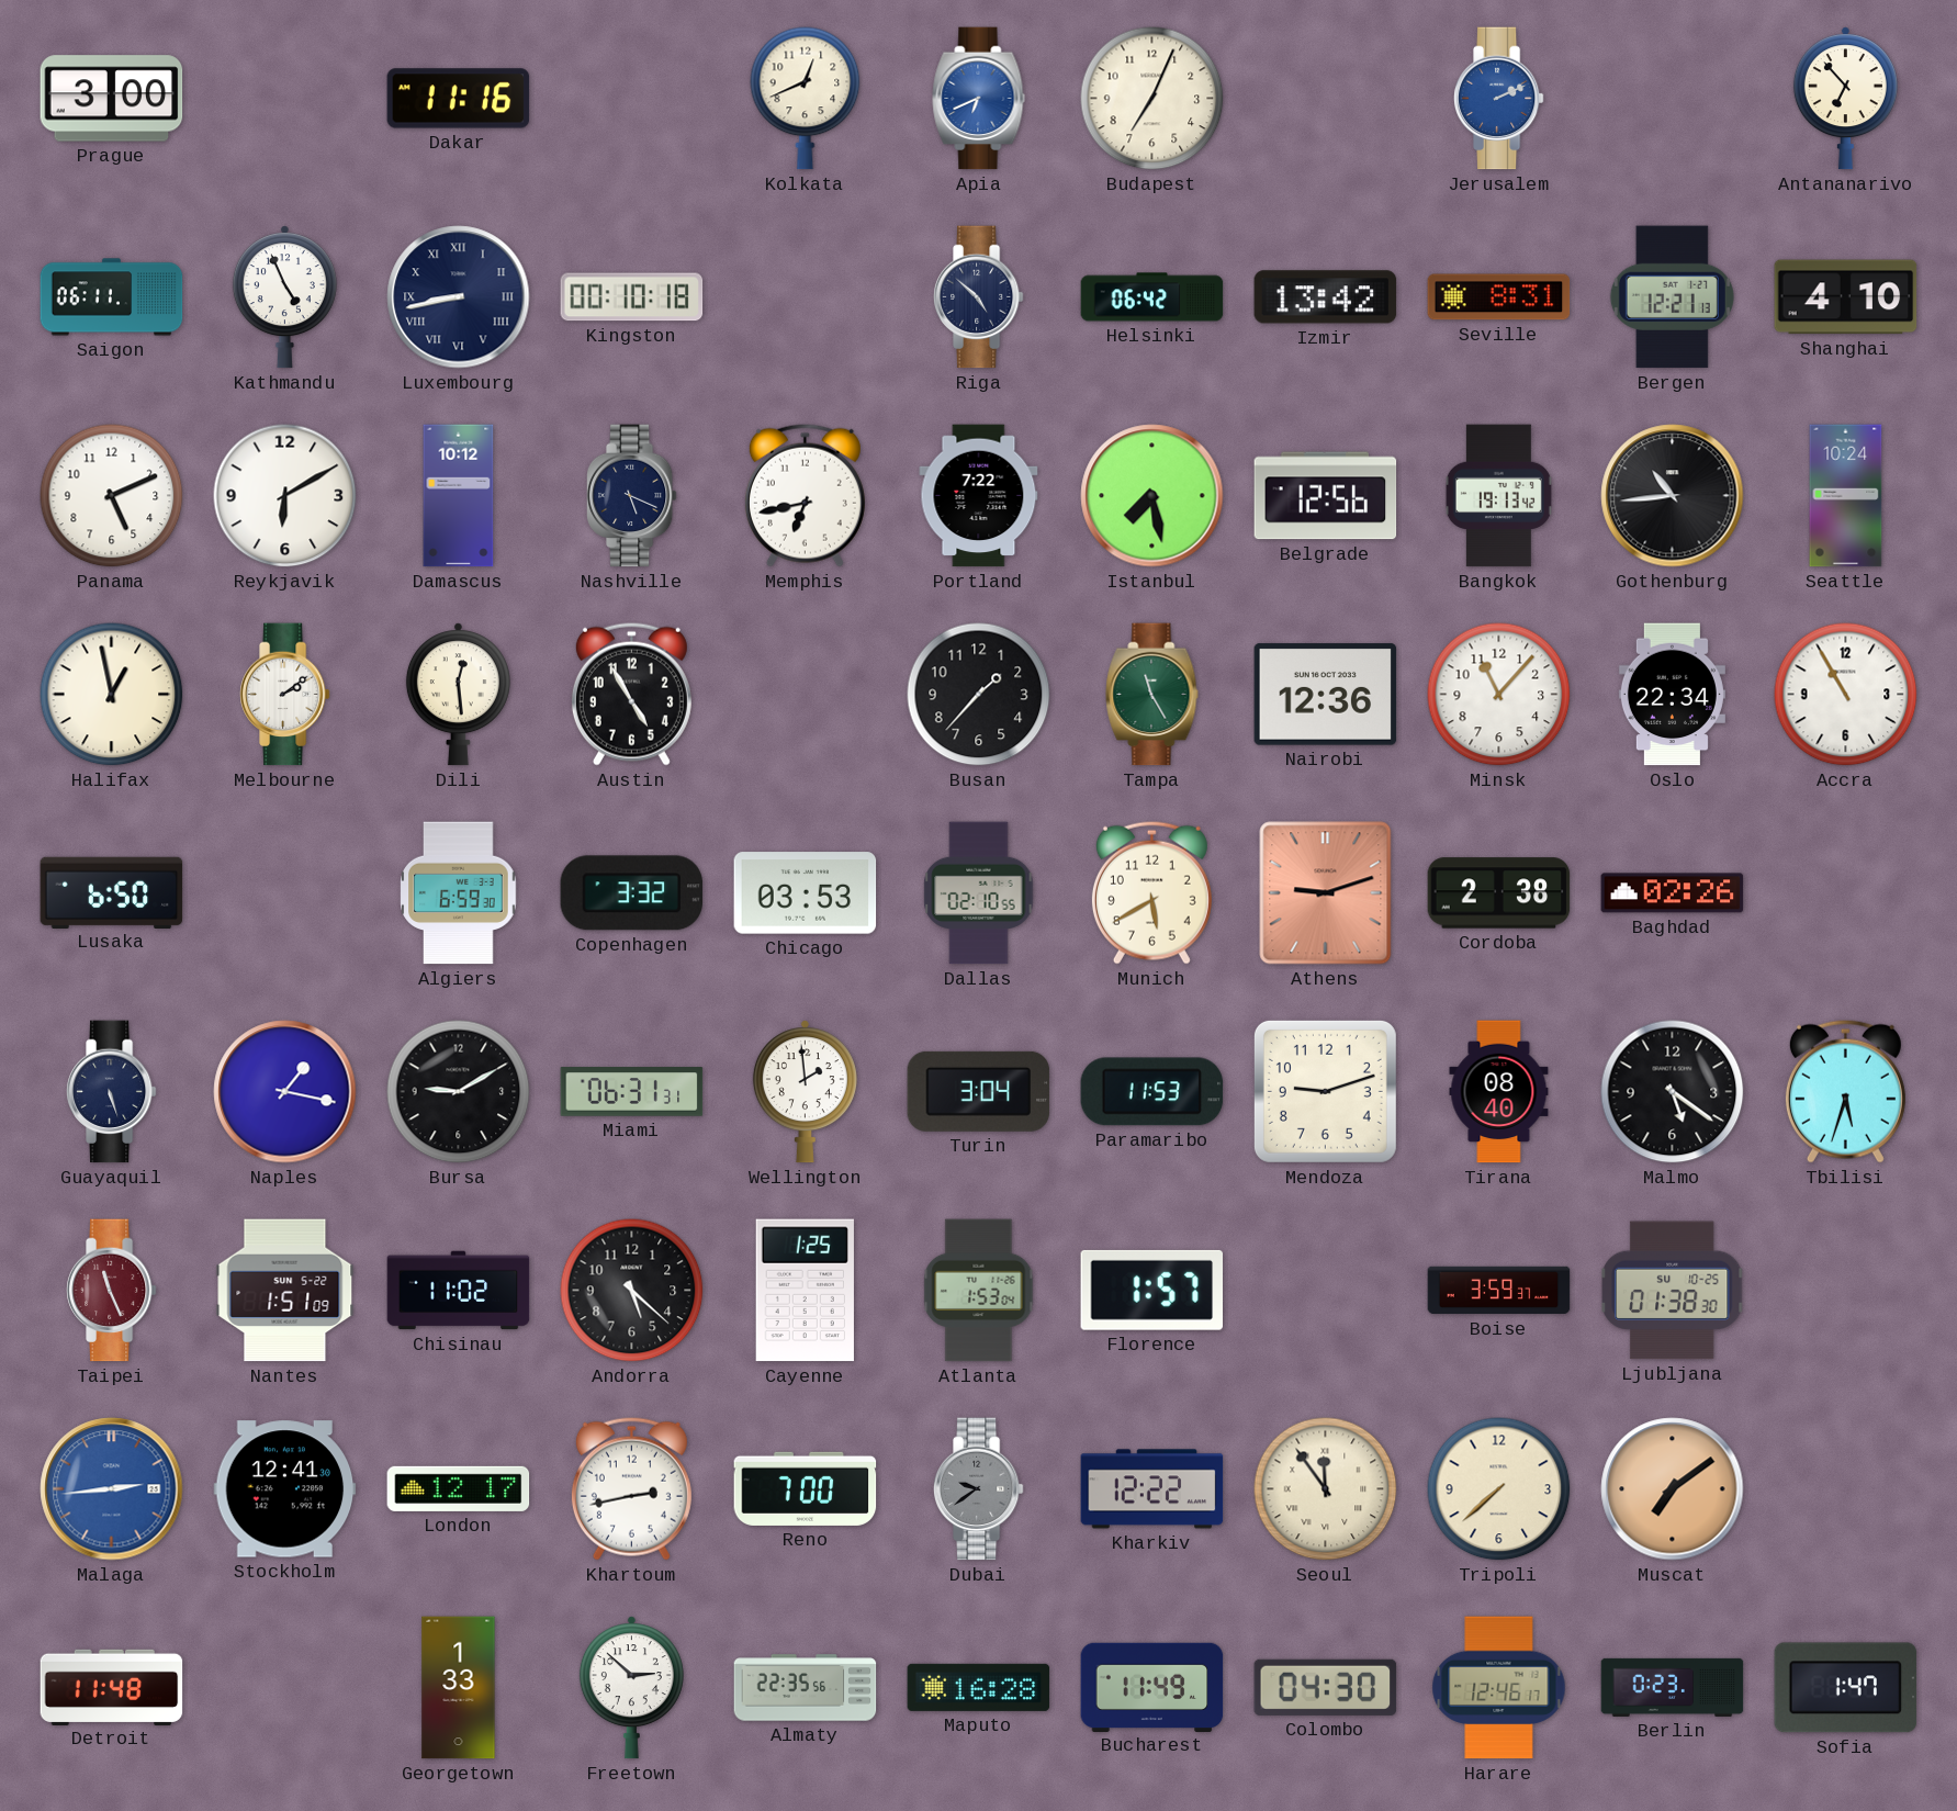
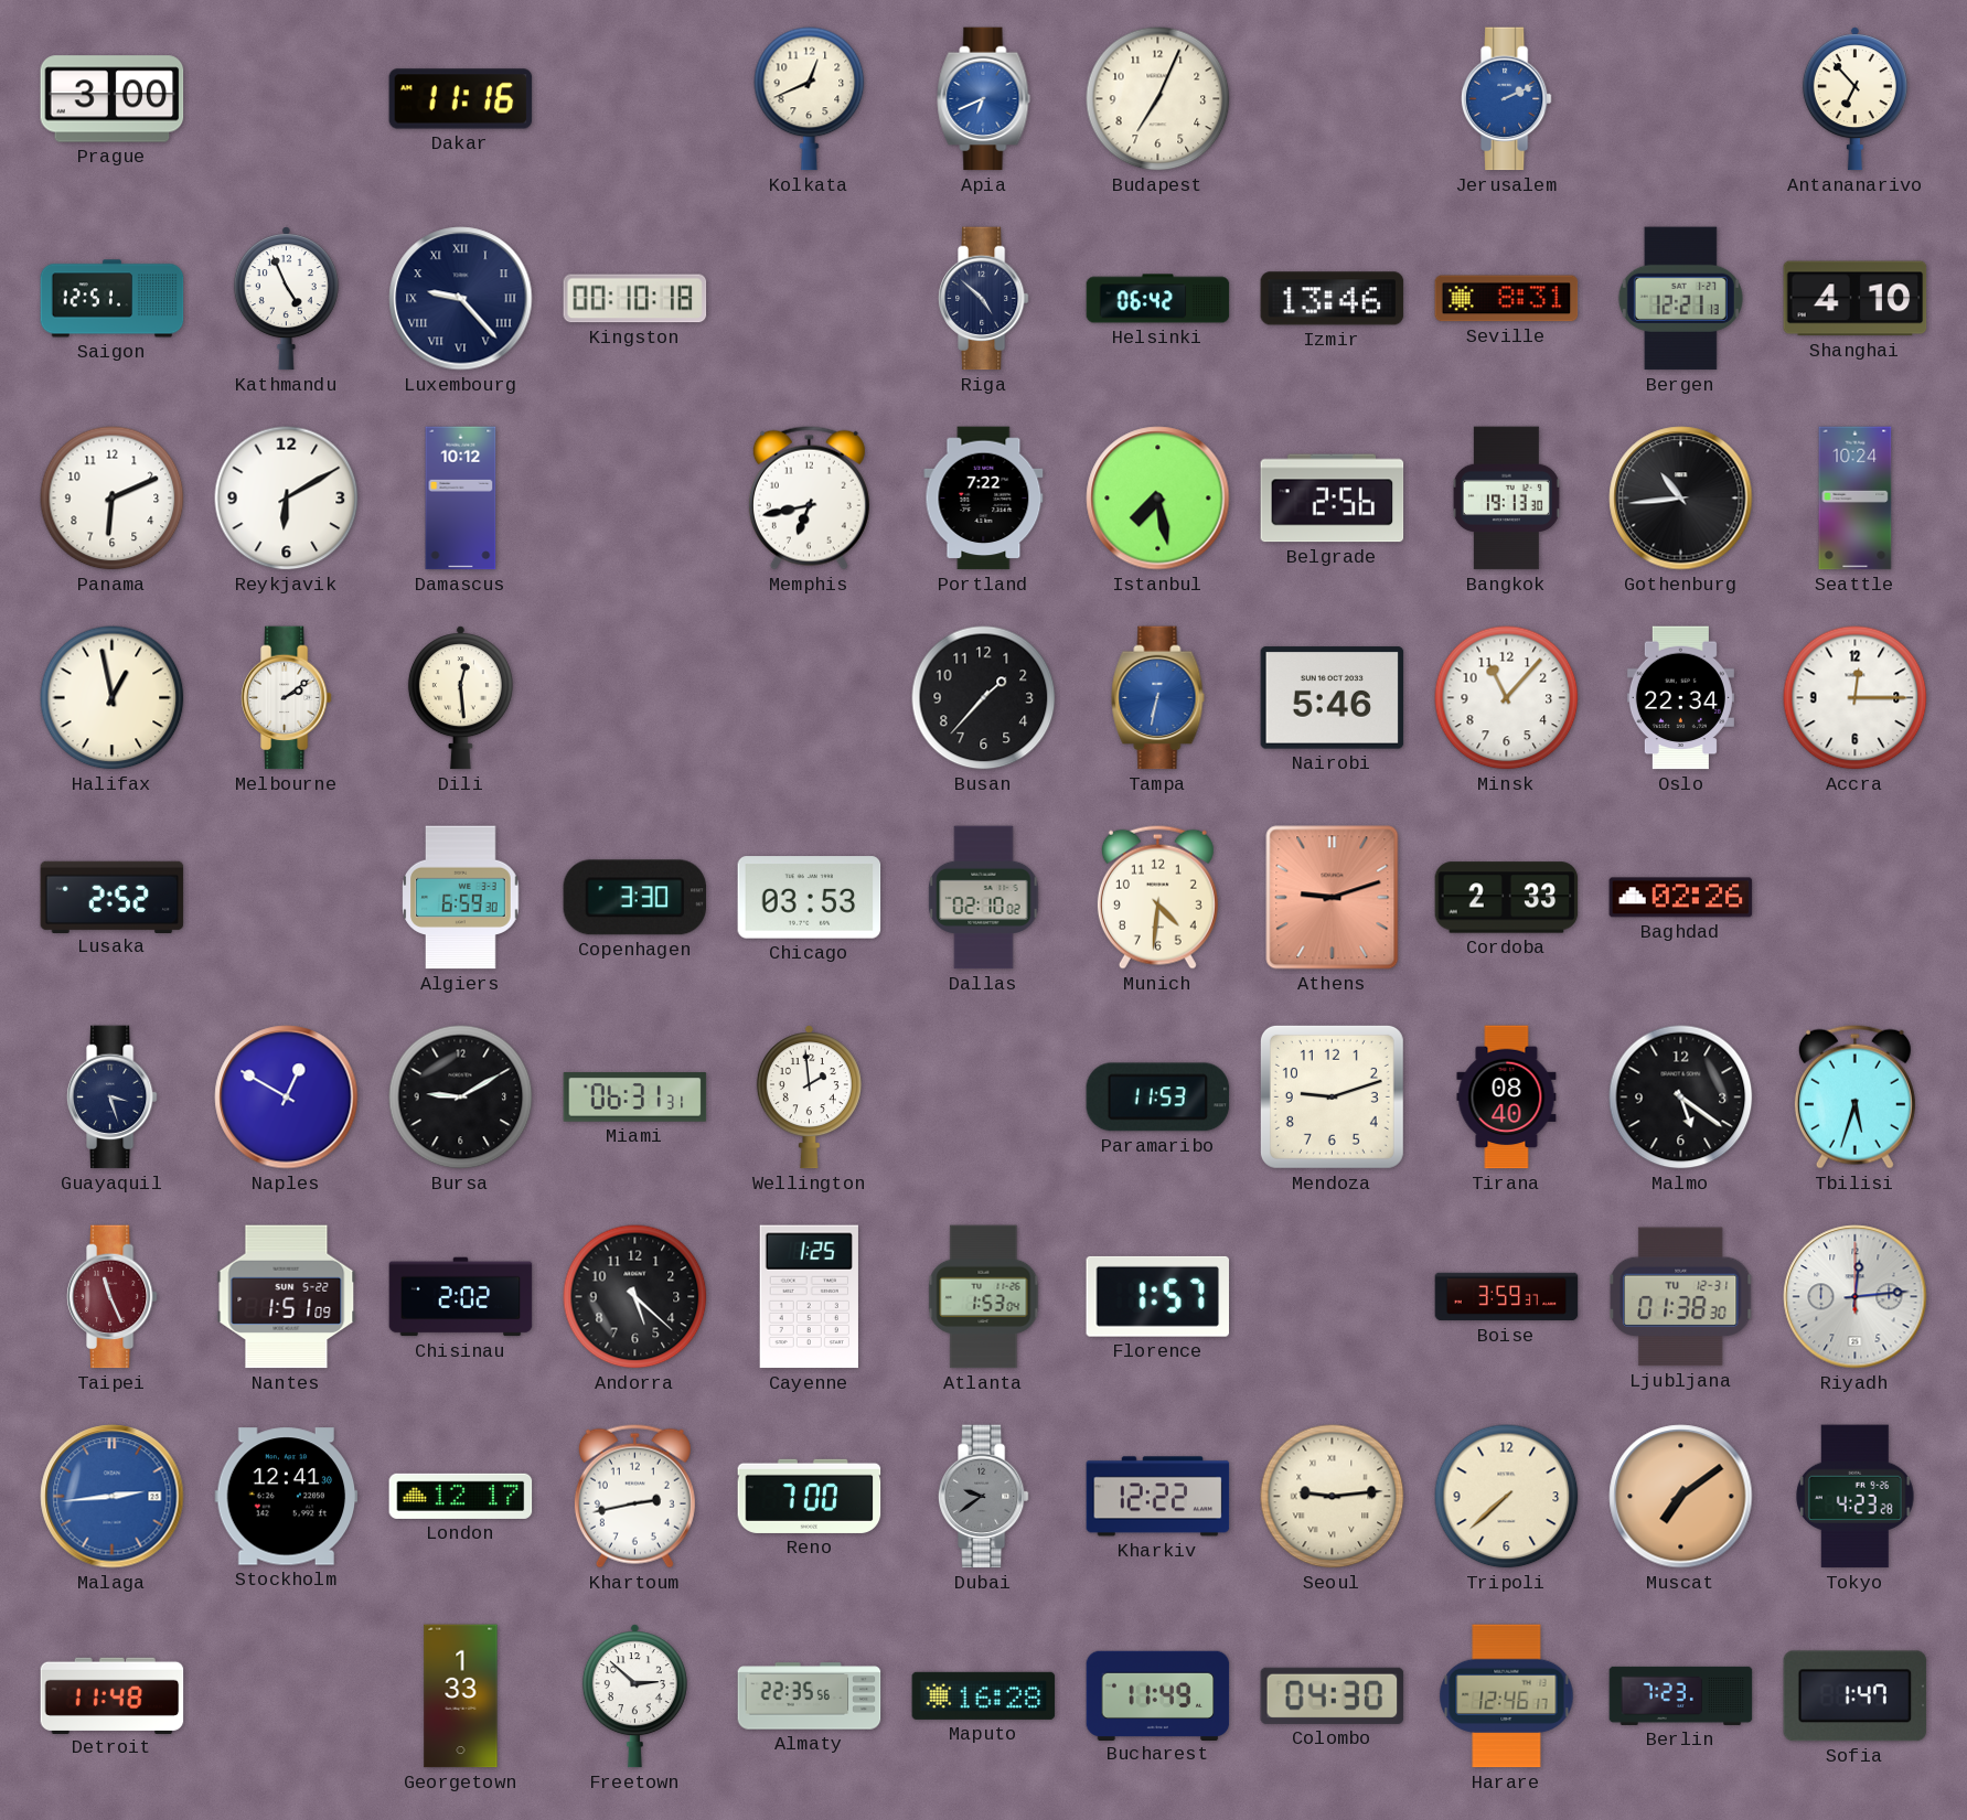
Saigon: 06:11 -> 12:51 (113, 299)
Luxembourg: 8:43 -> 9:23 (461, 299)
Izmir: 13:42 -> 13:46 (1333, 299)
Panama: 5:11 -> 6:11 (113, 499)
Nashville: 5:19 -> none (631, 496)
Belgrade: 12:56 -> 2:56 (1333, 499)
Bangkok: 19:13:42 -> 19:13:30 (1506, 499)
Austin: 4:55 -> none (631, 694)
Tampa: 11:25 -> 6:32 (1158, 698)
Tampa dial: green -> blue (1158, 698)
Nairobi: 12:36 -> 5:46 (1333, 698)
Accra: 10:55 -> 12:15 (1856, 698)
Lusaka: 6:50 -> 2:52 (113, 897)
Copenhagen: 3:32 -> 3:30 (635, 898)
Dallas: 02:10:55 -> 02:10:02 (984, 898)
Munich: 5:40 -> 4:31 (1157, 897)
Cordoba: 2:38 -> 2:33 (1507, 898)
Guayaquil: 5:27 -> 3:27 (111, 1098)
Naples: 1:17 -> 12:50 (287, 1098)
Turin: 3:04 -> none (979, 1091)
Chisinau: 11:02 -> 2:02 (461, 1297)
Ljubljana date: SU 10-25 -> TU 12-31 (1680, 1297)
Riyadh: none -> 12:14 (1856, 1297)
Seoul: 11:54 -> 9:14 (1333, 1497)
Tokyo: none -> 4:23 (1854, 1497)
Berlin: 0:23 -> 7:23 (1681, 1695)
